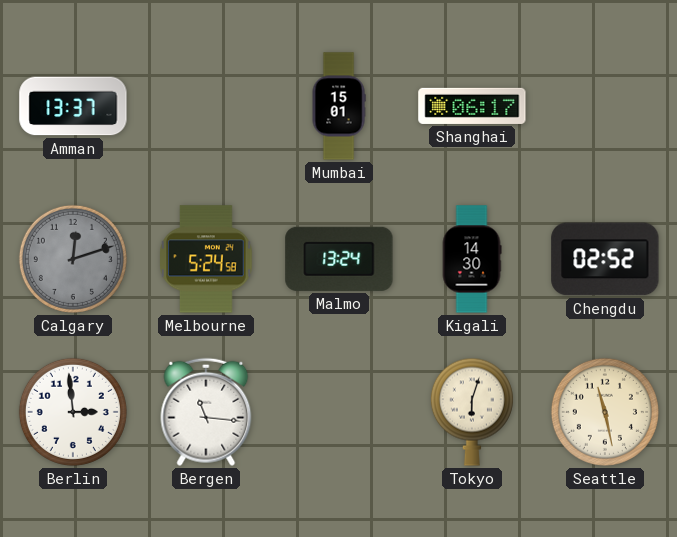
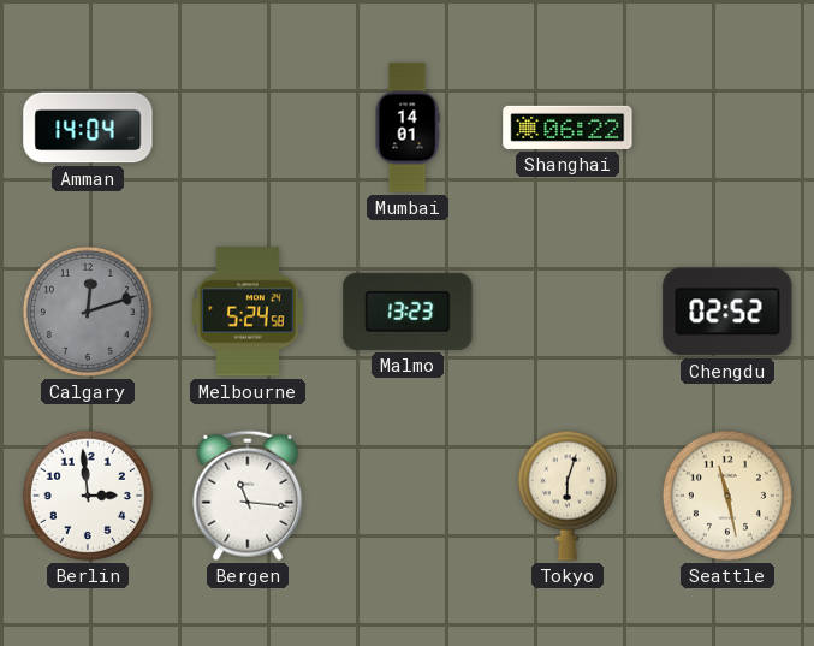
Amman: 13:37 -> 14:04 (88, 128)
Mumbai: 15:01 -> 14:01 (408, 128)
Shanghai: 06:17 -> 06:22 (568, 128)
Malmo: 13:24 -> 13:23 (408, 312)
Kigali: 14:30 -> none (472, 259)
